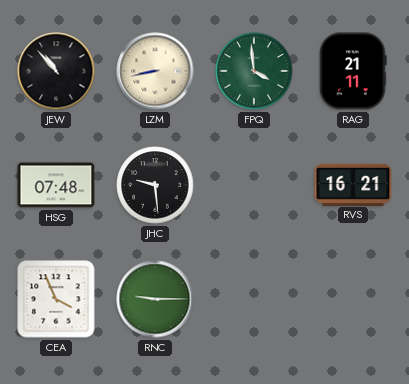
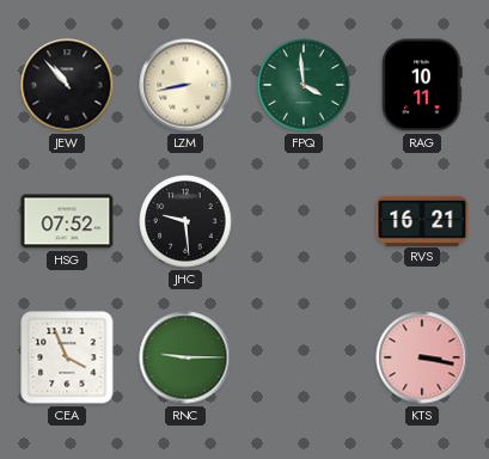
RAG: 21:11 -> 10:11 (422, 85)
HSG: 07:48 -> 07:52 (67, 221)
KTS: none -> 3:17 (422, 357)
